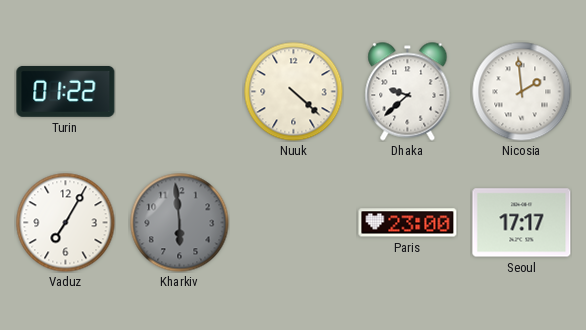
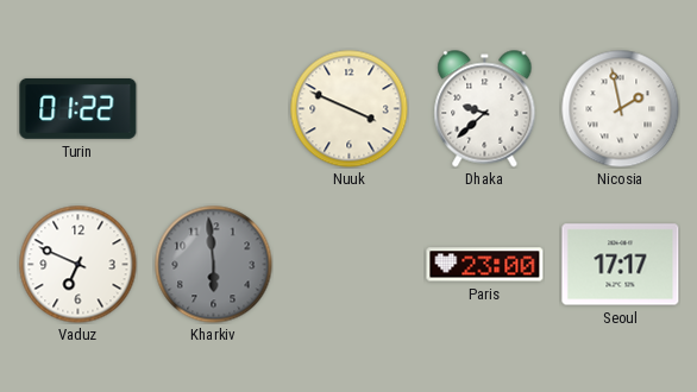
Nuuk: 4:22 -> 3:49 (350, 109)
Nicosia: 1:59 -> 1:58 (621, 109)
Vaduz: 7:05 -> 6:49 (79, 265)
